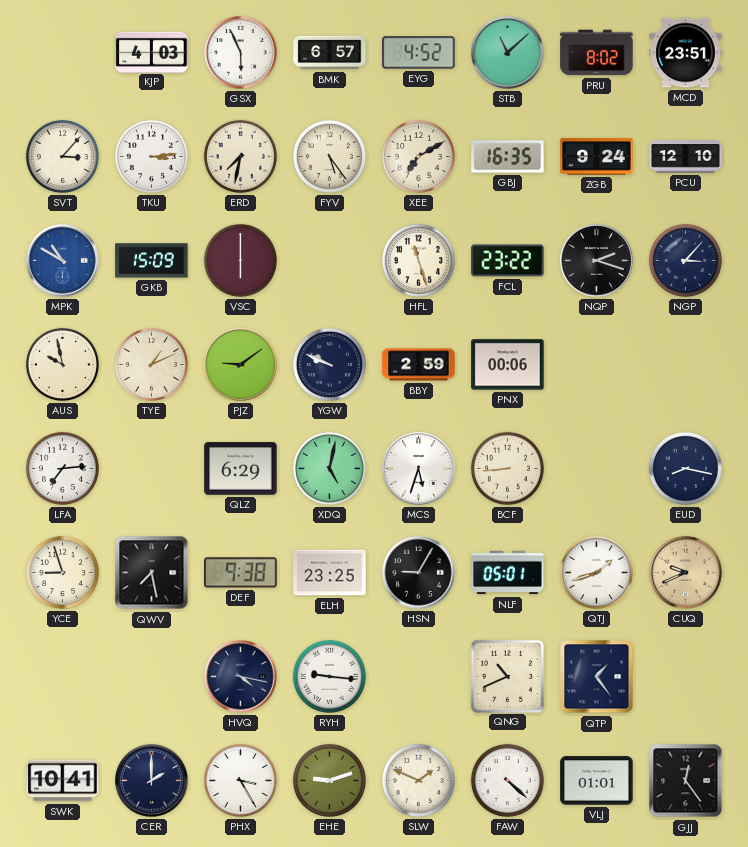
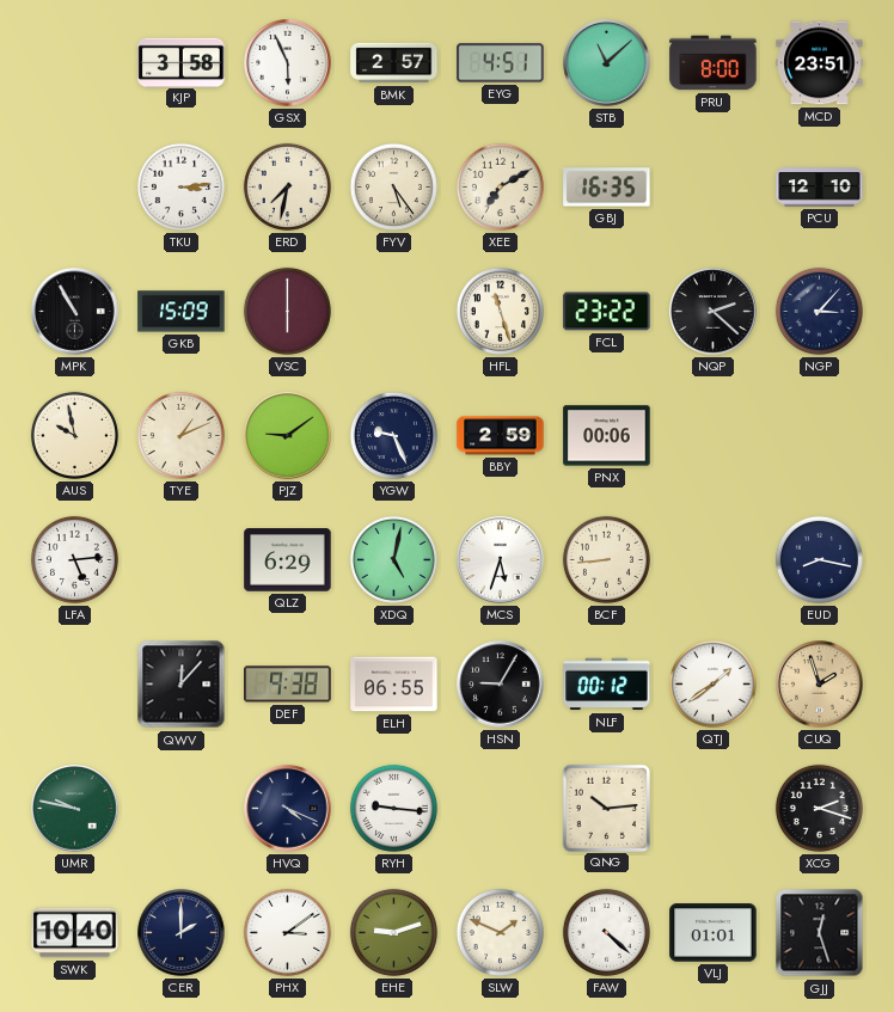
KJP: 4:03 -> 3:58 (182, 62)
BMK: 6:57 -> 2:57 (394, 63)
EYG: 4:52 -> 4:51 (501, 63)
PRU: 8:02 -> 8:00 (714, 63)
SVT: 3:07 -> none (62, 156)
ZGB: 9:24 -> none (597, 157)
MPK: 10:50 -> 10:55 (75, 312)
MPK dial: blue -> black (75, 312)
NQP: 2:18 -> 2:22 (714, 312)
YGW: 9:49 -> 9:26 (393, 435)
LFA: 7:14 -> 5:14 (74, 559)
YCE: 8:57 -> none (62, 572)
QWV: 7:28 -> 12:07 (182, 685)
ELH: 23:25 -> 06:55 (394, 685)
NLF: 05:01 -> 00:12 (607, 685)
QTJ: 1:42 -> 1:39 (712, 683)
CUQ: 9:41 -> 1:57 (820, 685)
UMR: none -> 9:47 (75, 809)
HVQ: 4:17 -> 4:19 (288, 809)
QNG: 10:41 -> 10:14 (606, 808)
QTP: 1:24 -> none (597, 677)
XCG: none -> 2:18 (819, 808)
SWK: 10:41 -> 10:40 (75, 933)
PHX: 3:25 -> 3:09 (287, 932)
GJJ: 12:24 -> 12:27 (820, 933)
